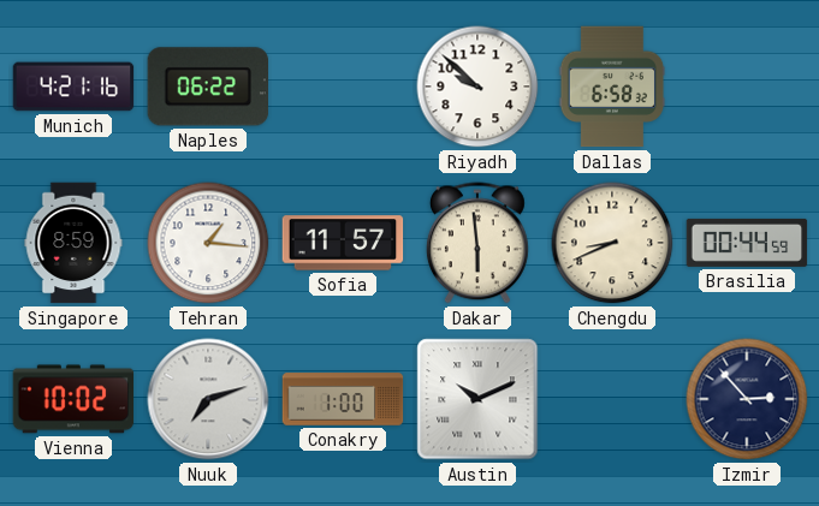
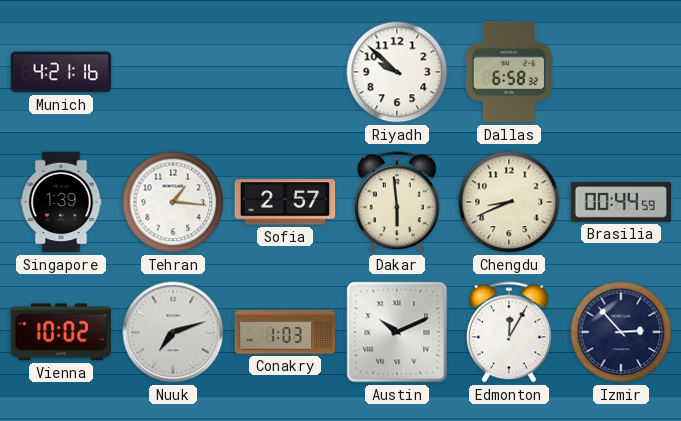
Naples: 06:22 -> none (207, 87)
Singapore: 8:59 -> 1:39 (61, 202)
Sofia: 11:57 -> 2:57 (285, 202)
Conakry: 1:00 -> 1:03 (285, 332)
Edmonton: none -> 12:05 (509, 332)
